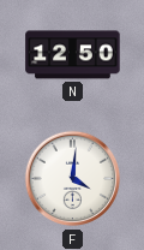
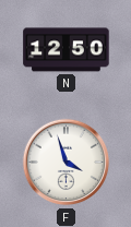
F: 4:01 -> 3:57 (67, 163)
